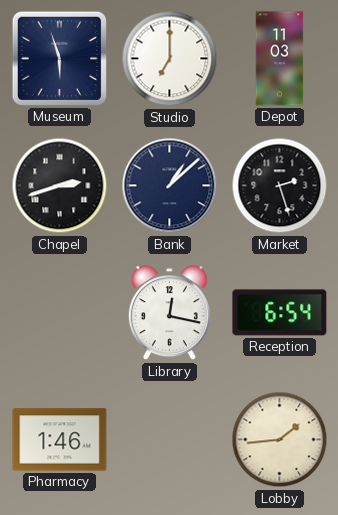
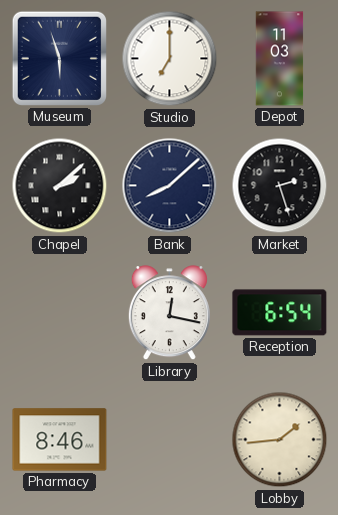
Chapel: 2:42 -> 2:08 (60, 186)
Bank: 1:08 -> 8:08 (170, 186)
Pharmacy: 1:46 -> 8:46 (60, 440)
